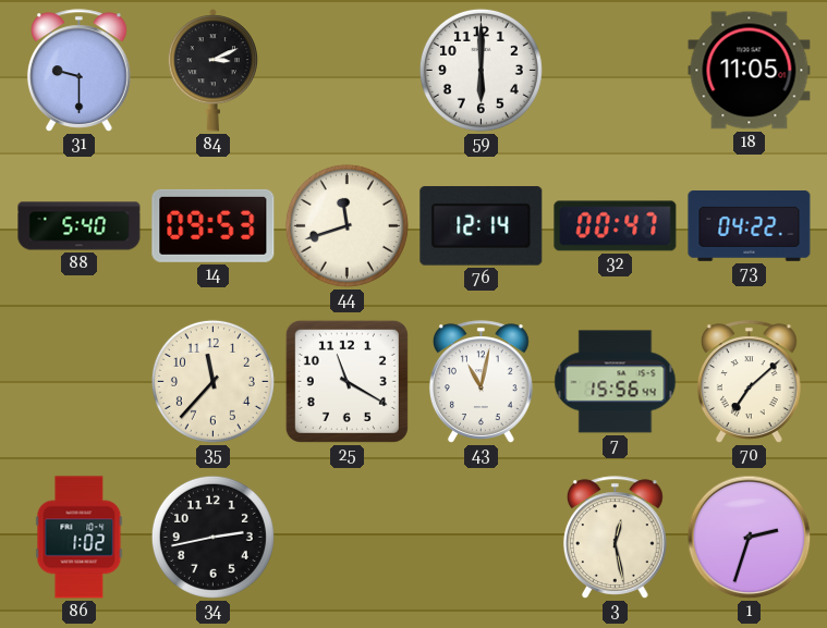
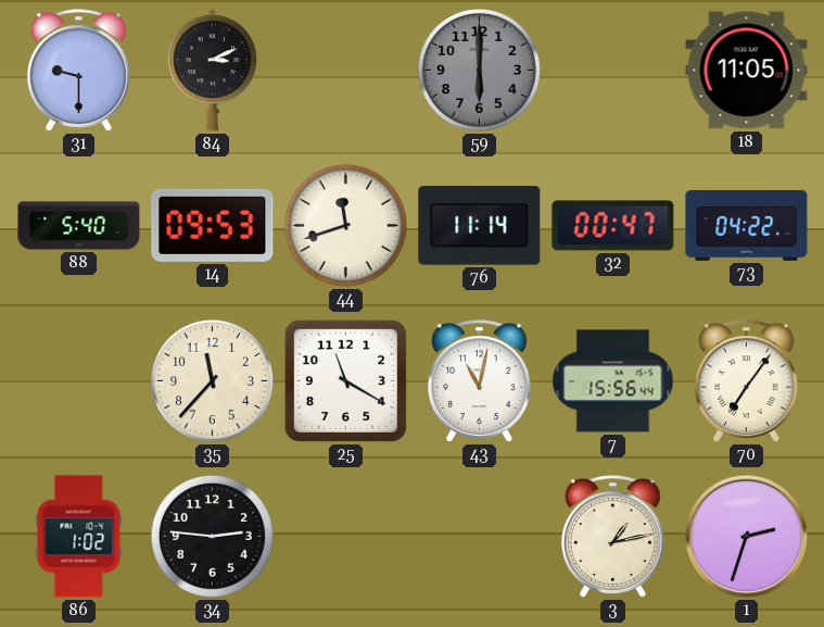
59 dial: white -> grey (479, 70)
76: 12:14 -> 11:14 (480, 226)
70: 7:08 -> 7:06 (746, 381)
34: 2:43 -> 2:46 (212, 536)
3: 12:28 -> 1:13 (612, 537)
